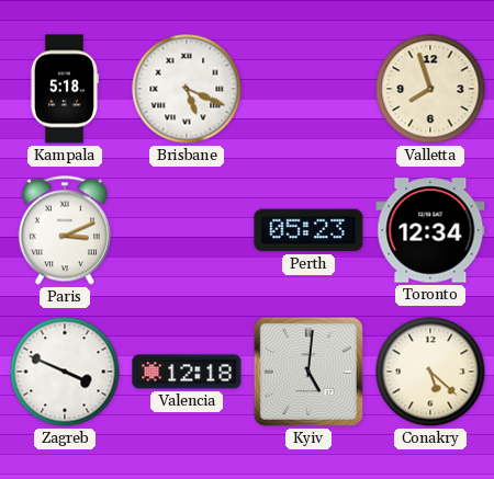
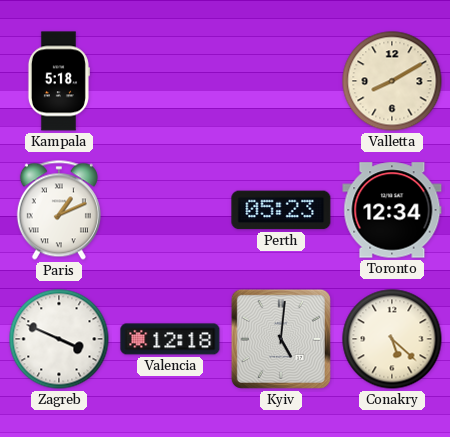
Brisbane: 5:19 -> none (187, 89)
Valletta: 7:57 -> 8:10 (392, 81)
Paris: 3:11 -> 1:11 (59, 210)
